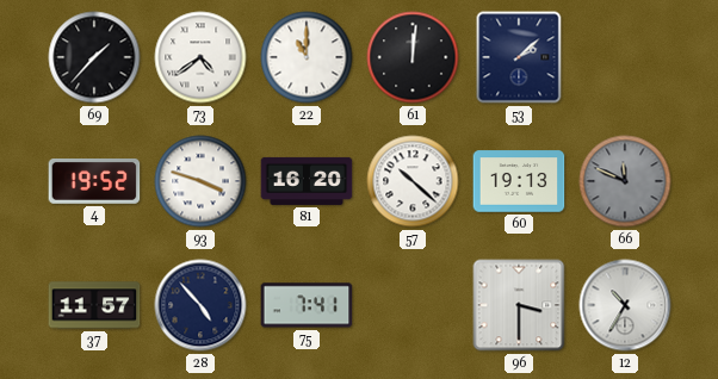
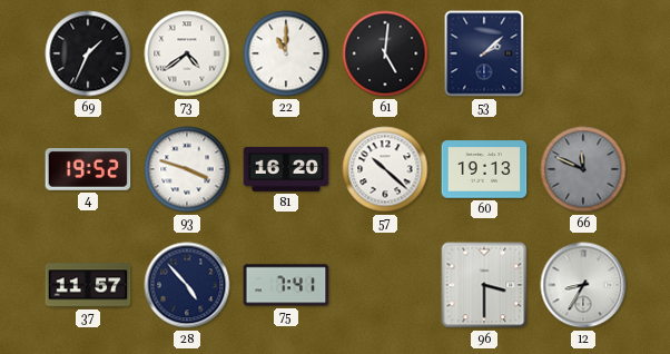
69: 1:37 -> 1:34 (88, 53)
61: 12:01 -> 5:01 (385, 53)
12: 10:35 -> 8:35 (583, 285)
